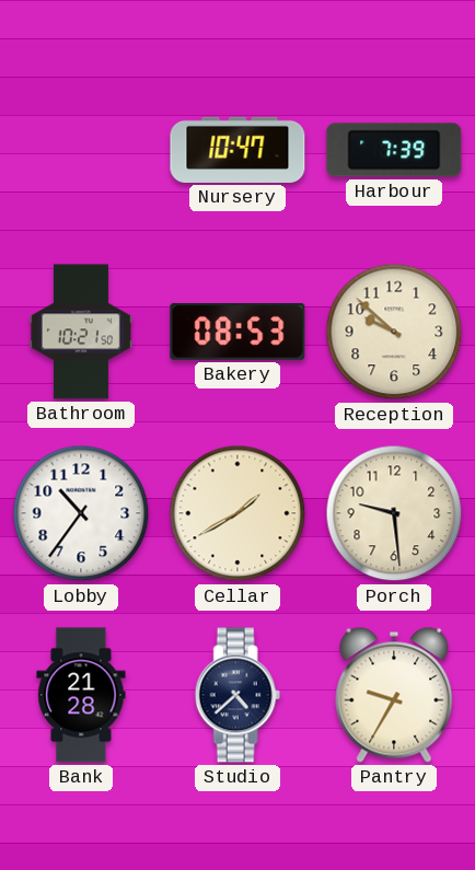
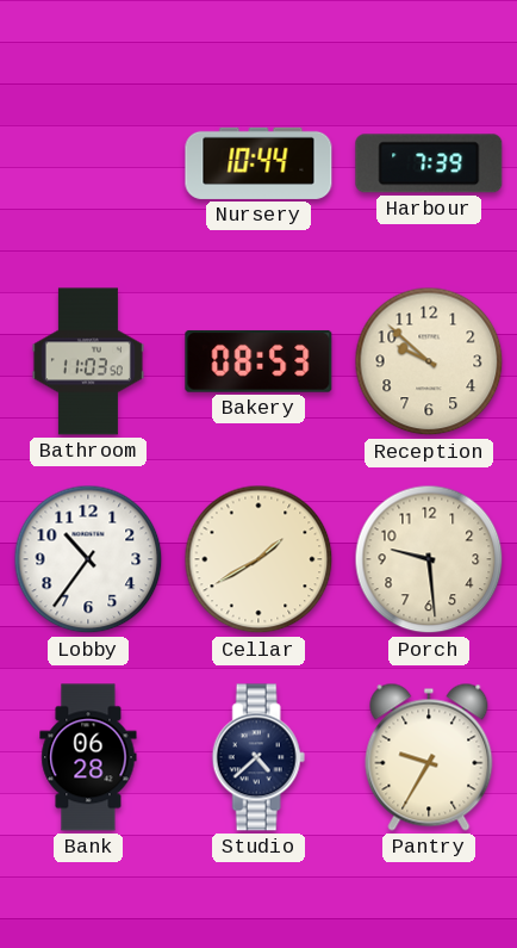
Nursery: 10:47 -> 10:44 (258, 163)
Bathroom: 10:21 -> 11:03 (88, 361)
Bank: 21:28 -> 06:28 (88, 757)
